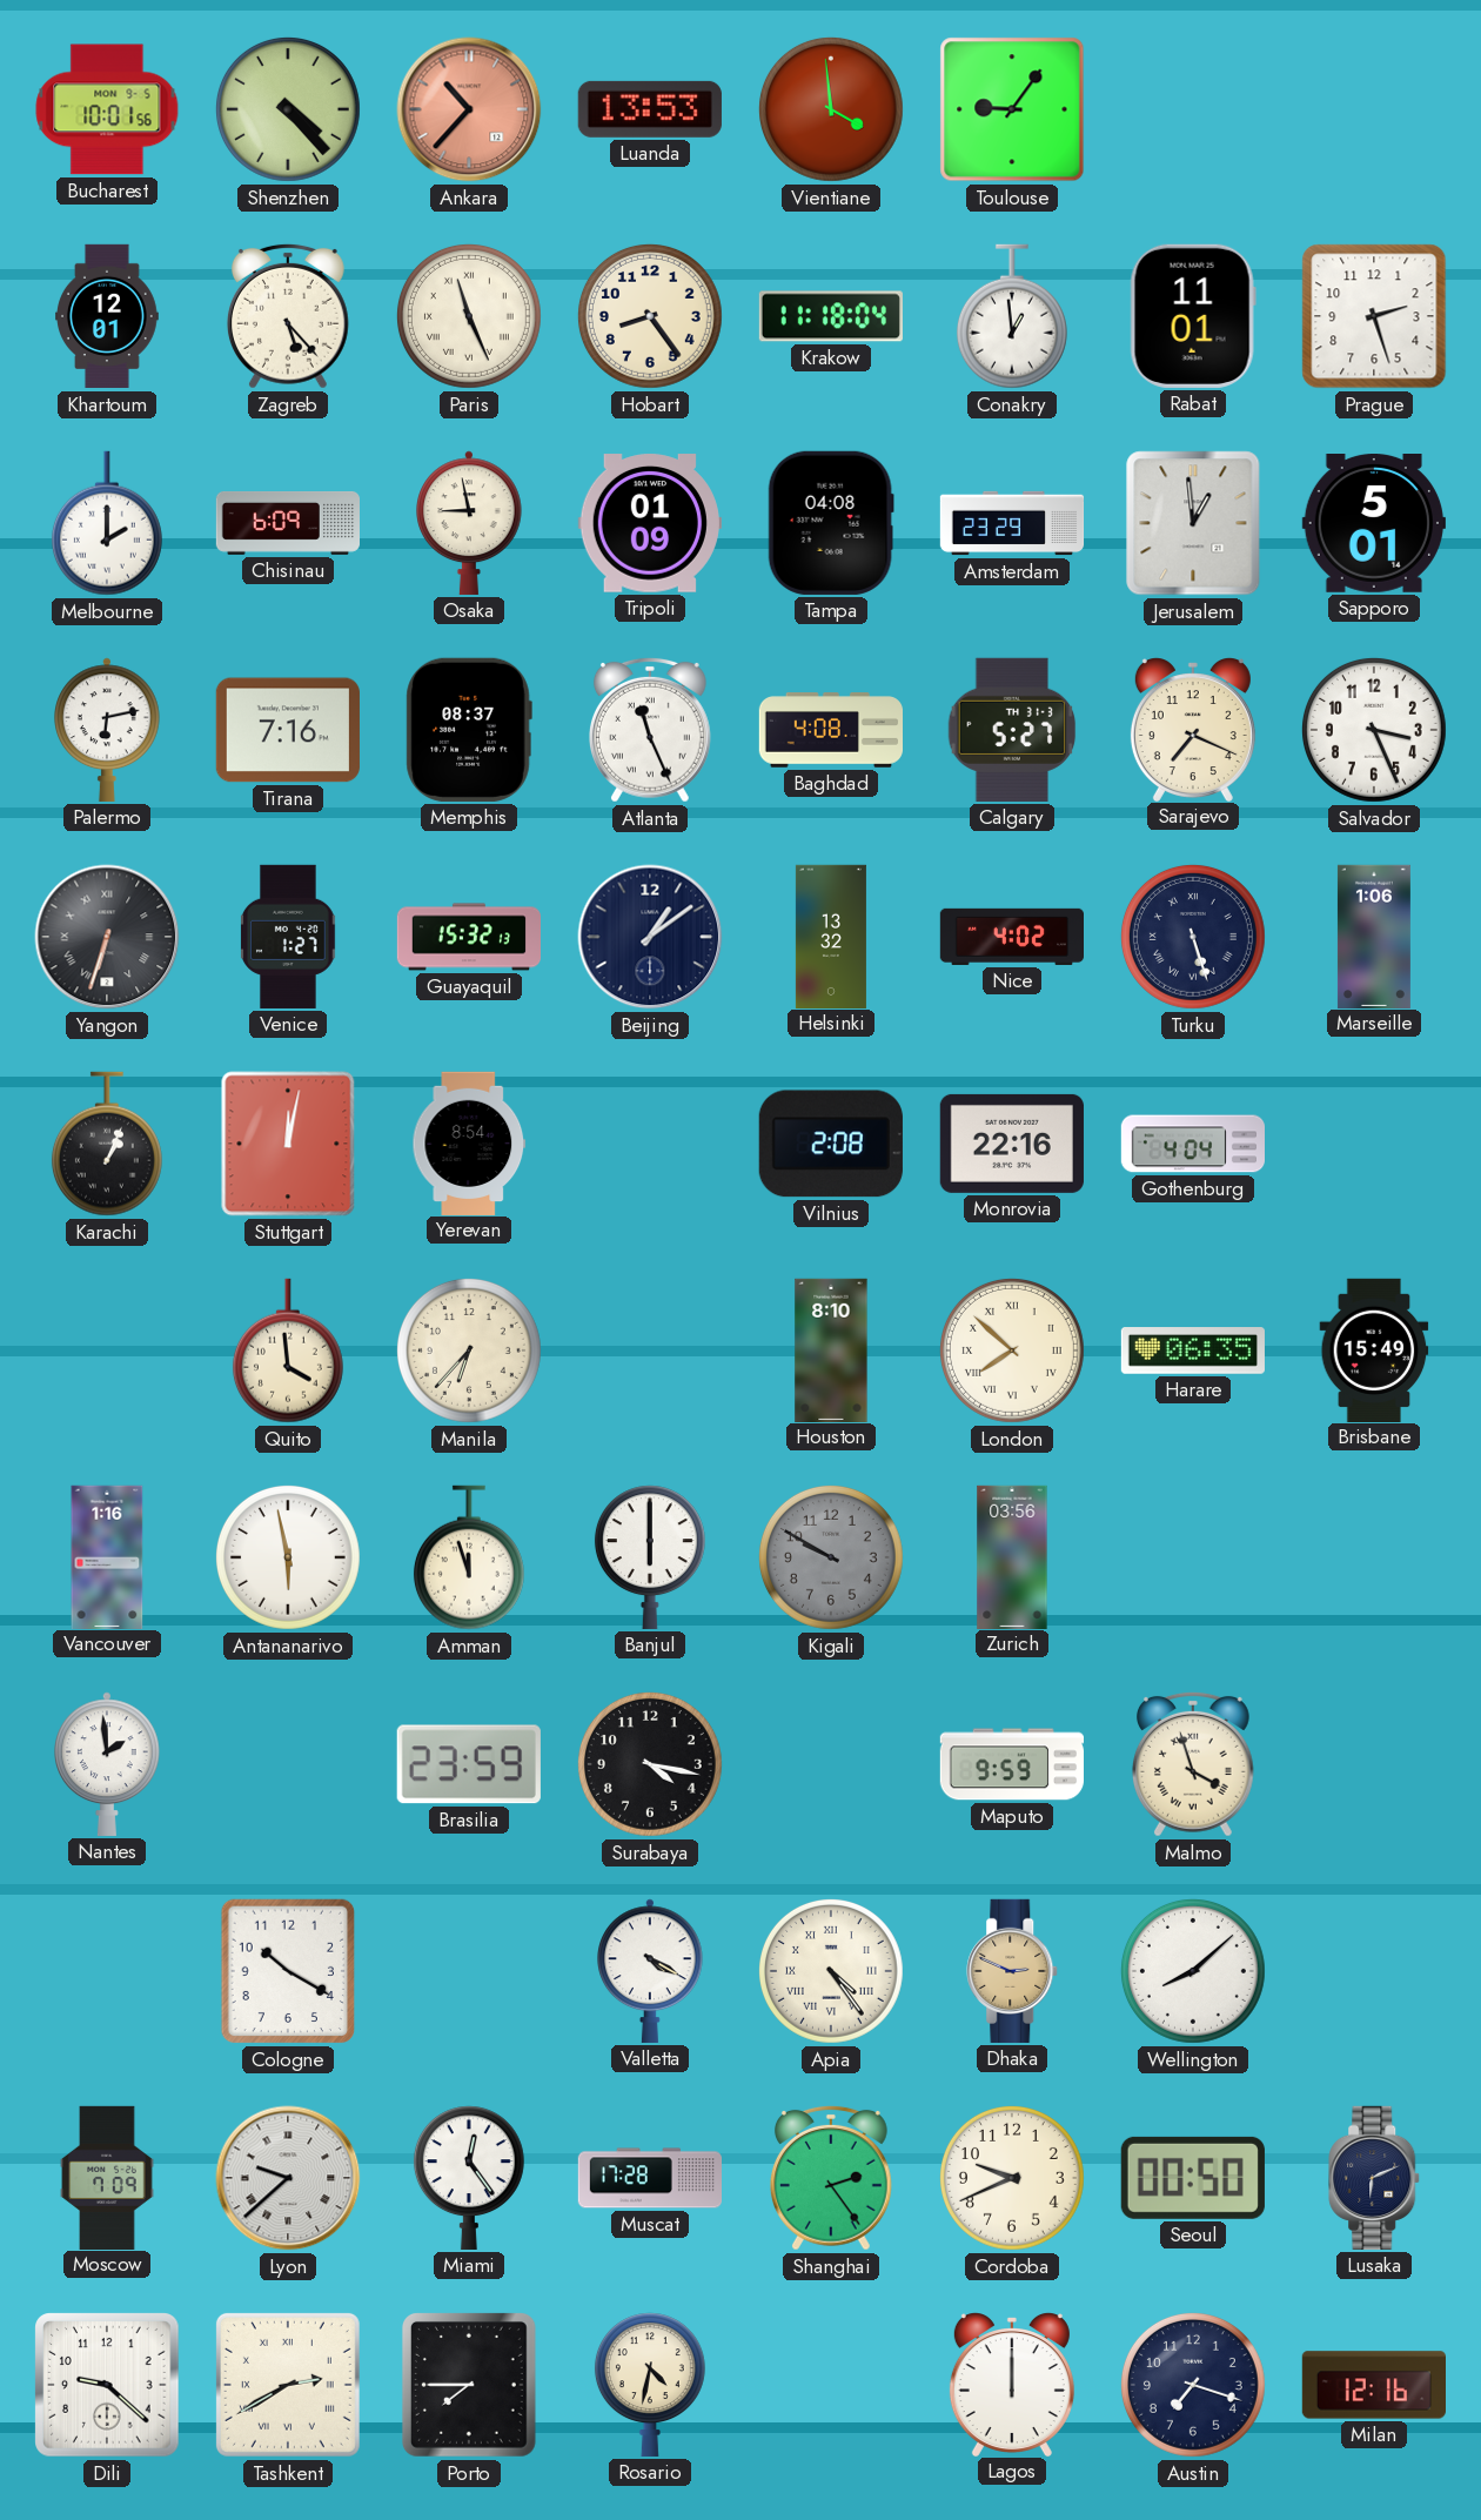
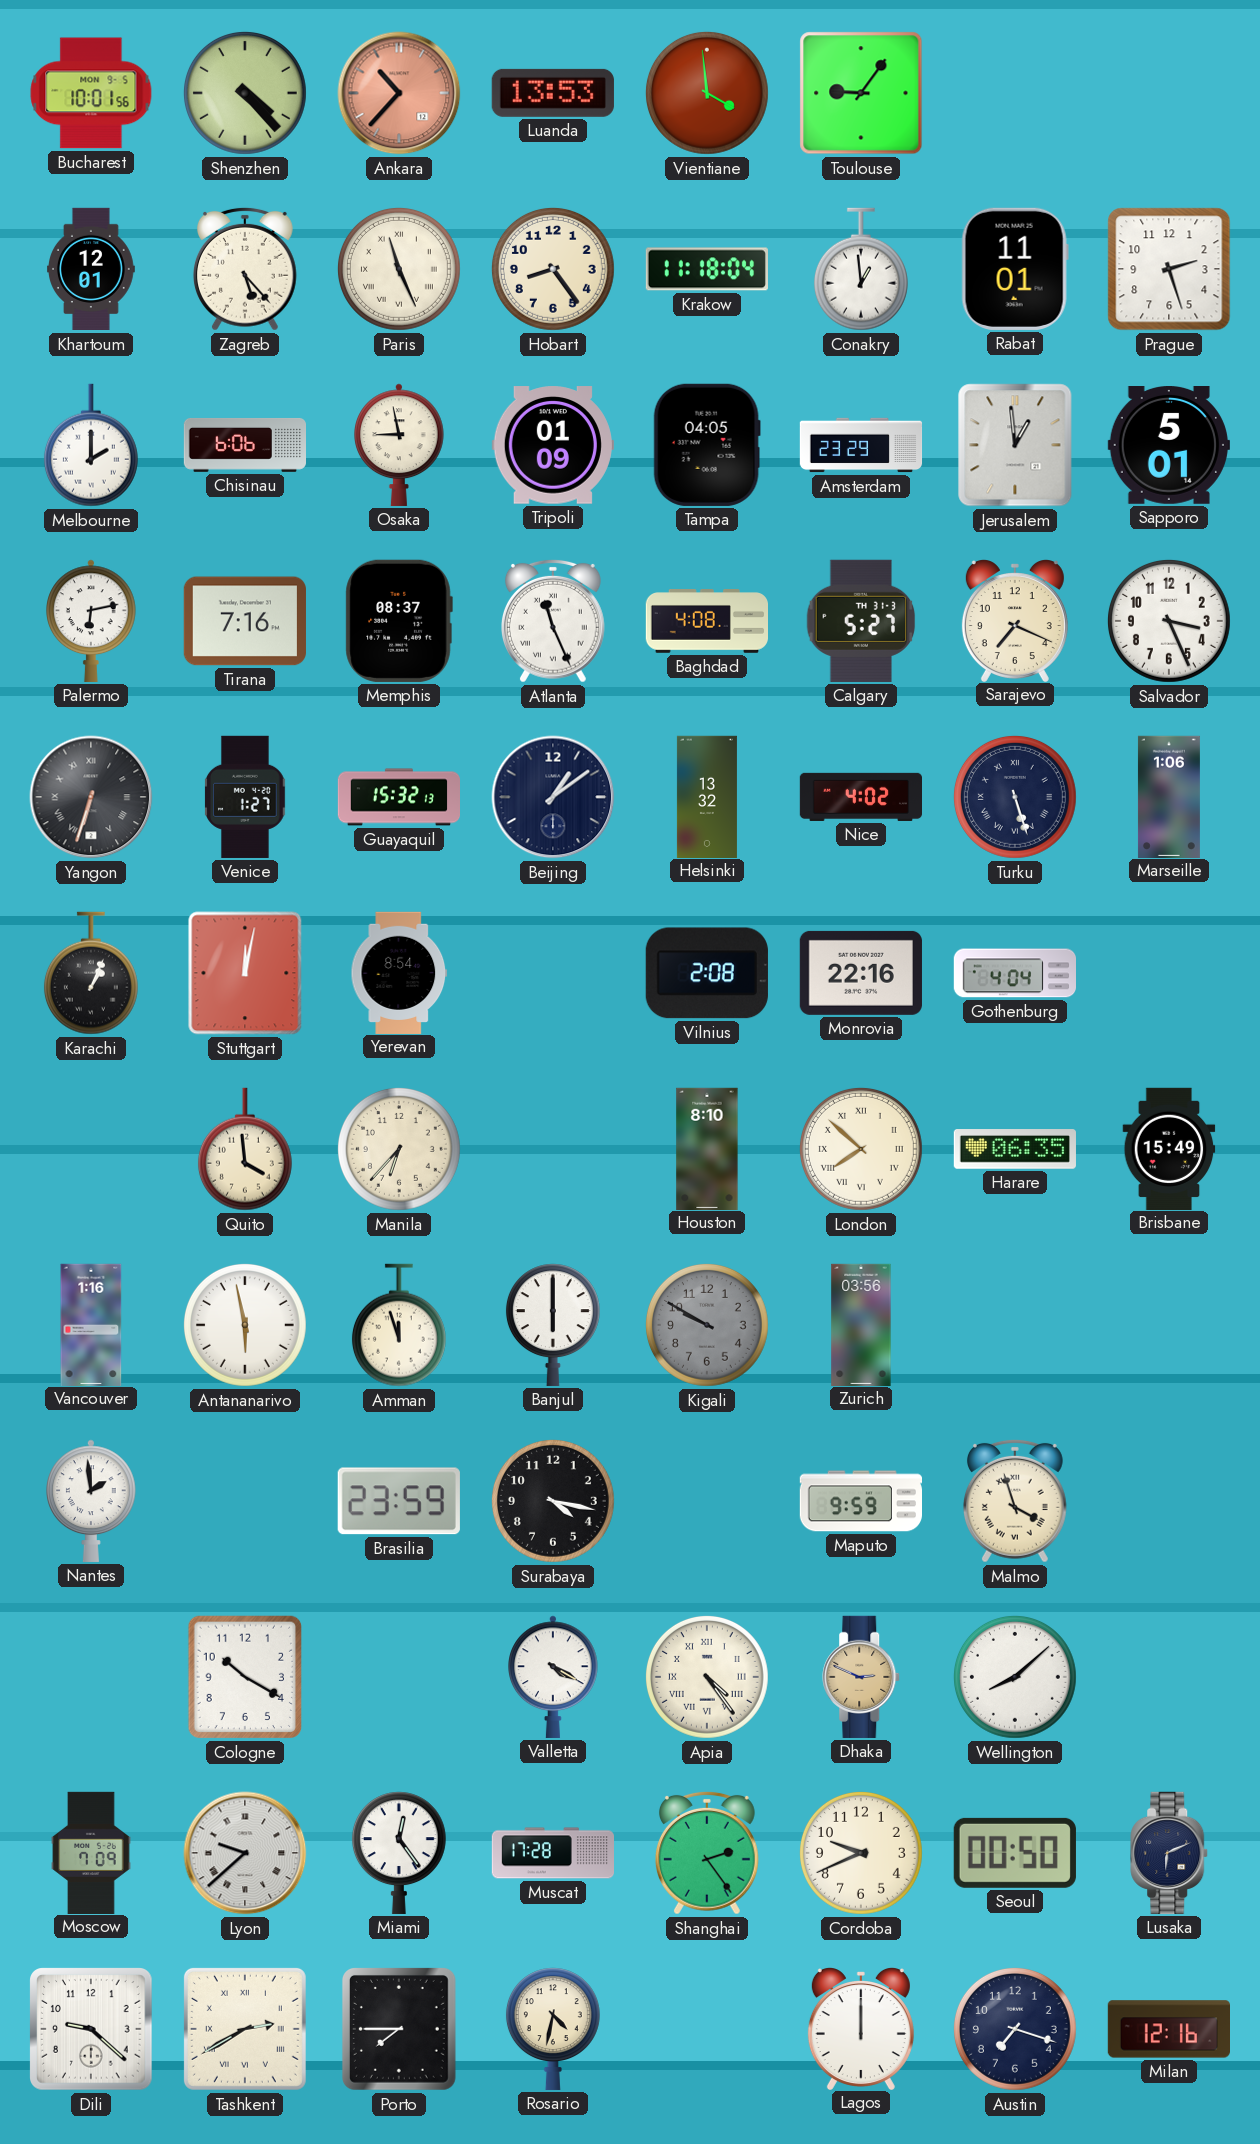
Chisinau: 6:09 -> 6:06 (244, 445)
Tampa: 04:08 -> 04:05 (707, 445)
